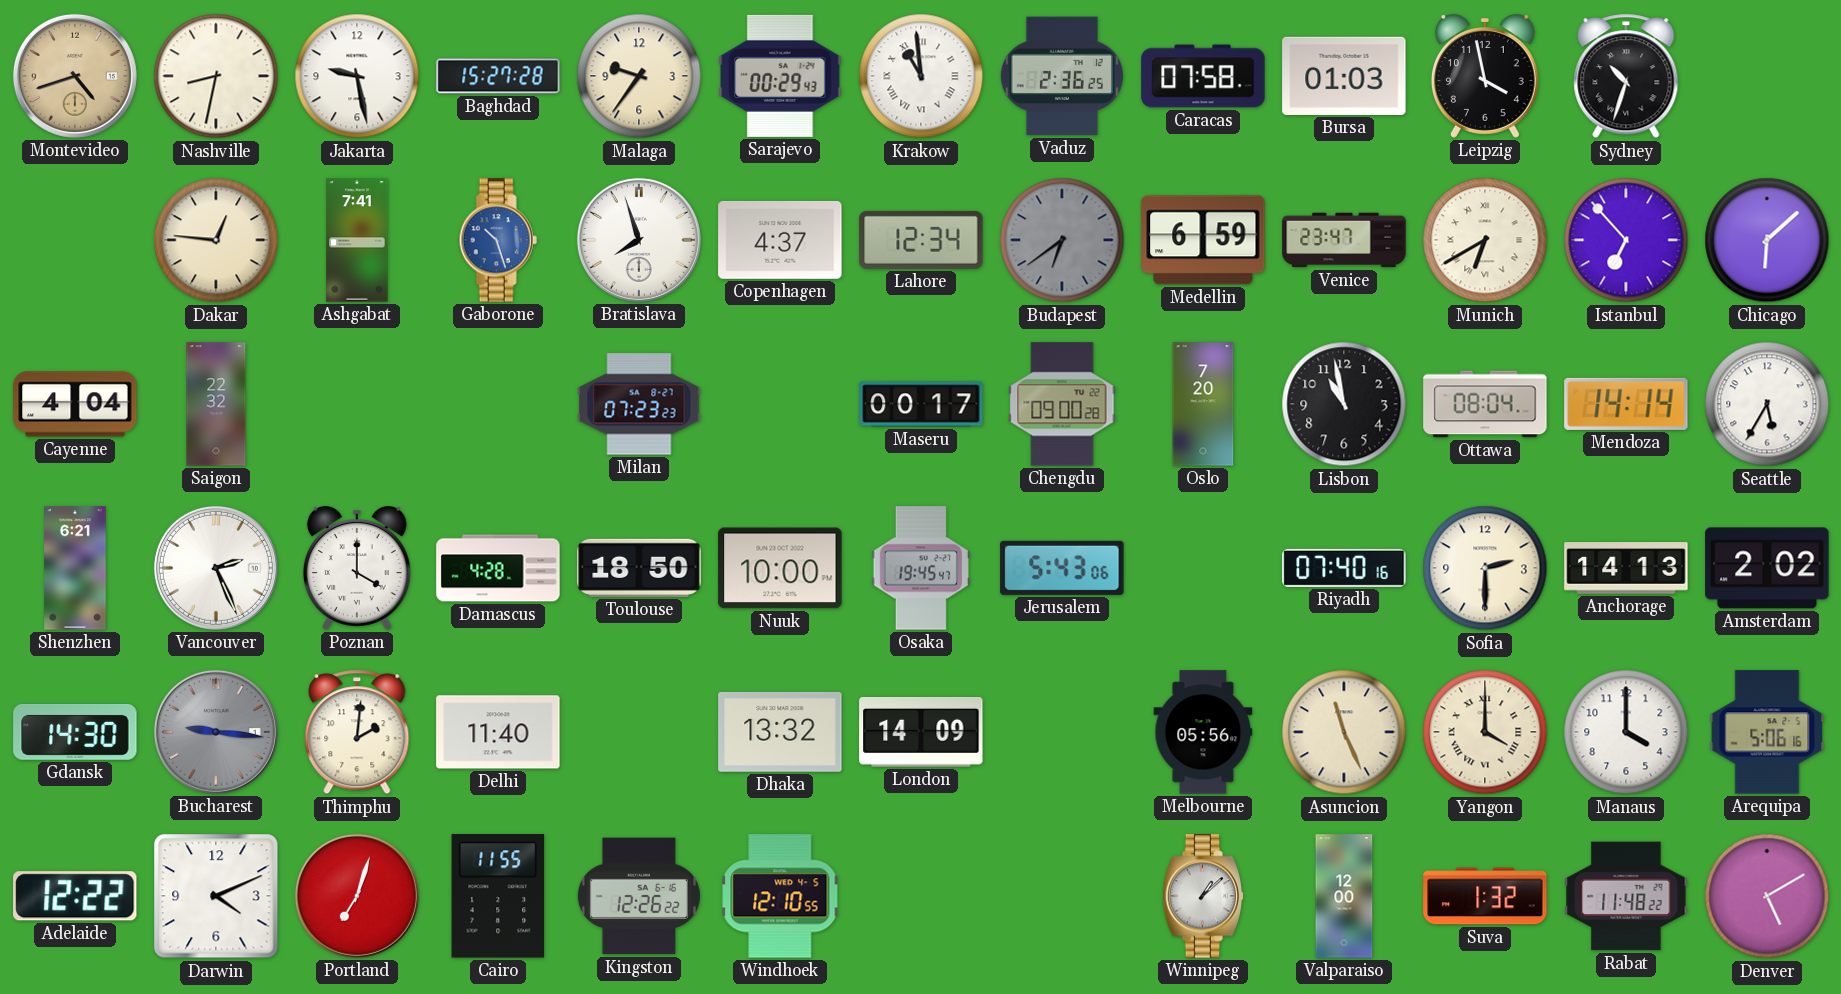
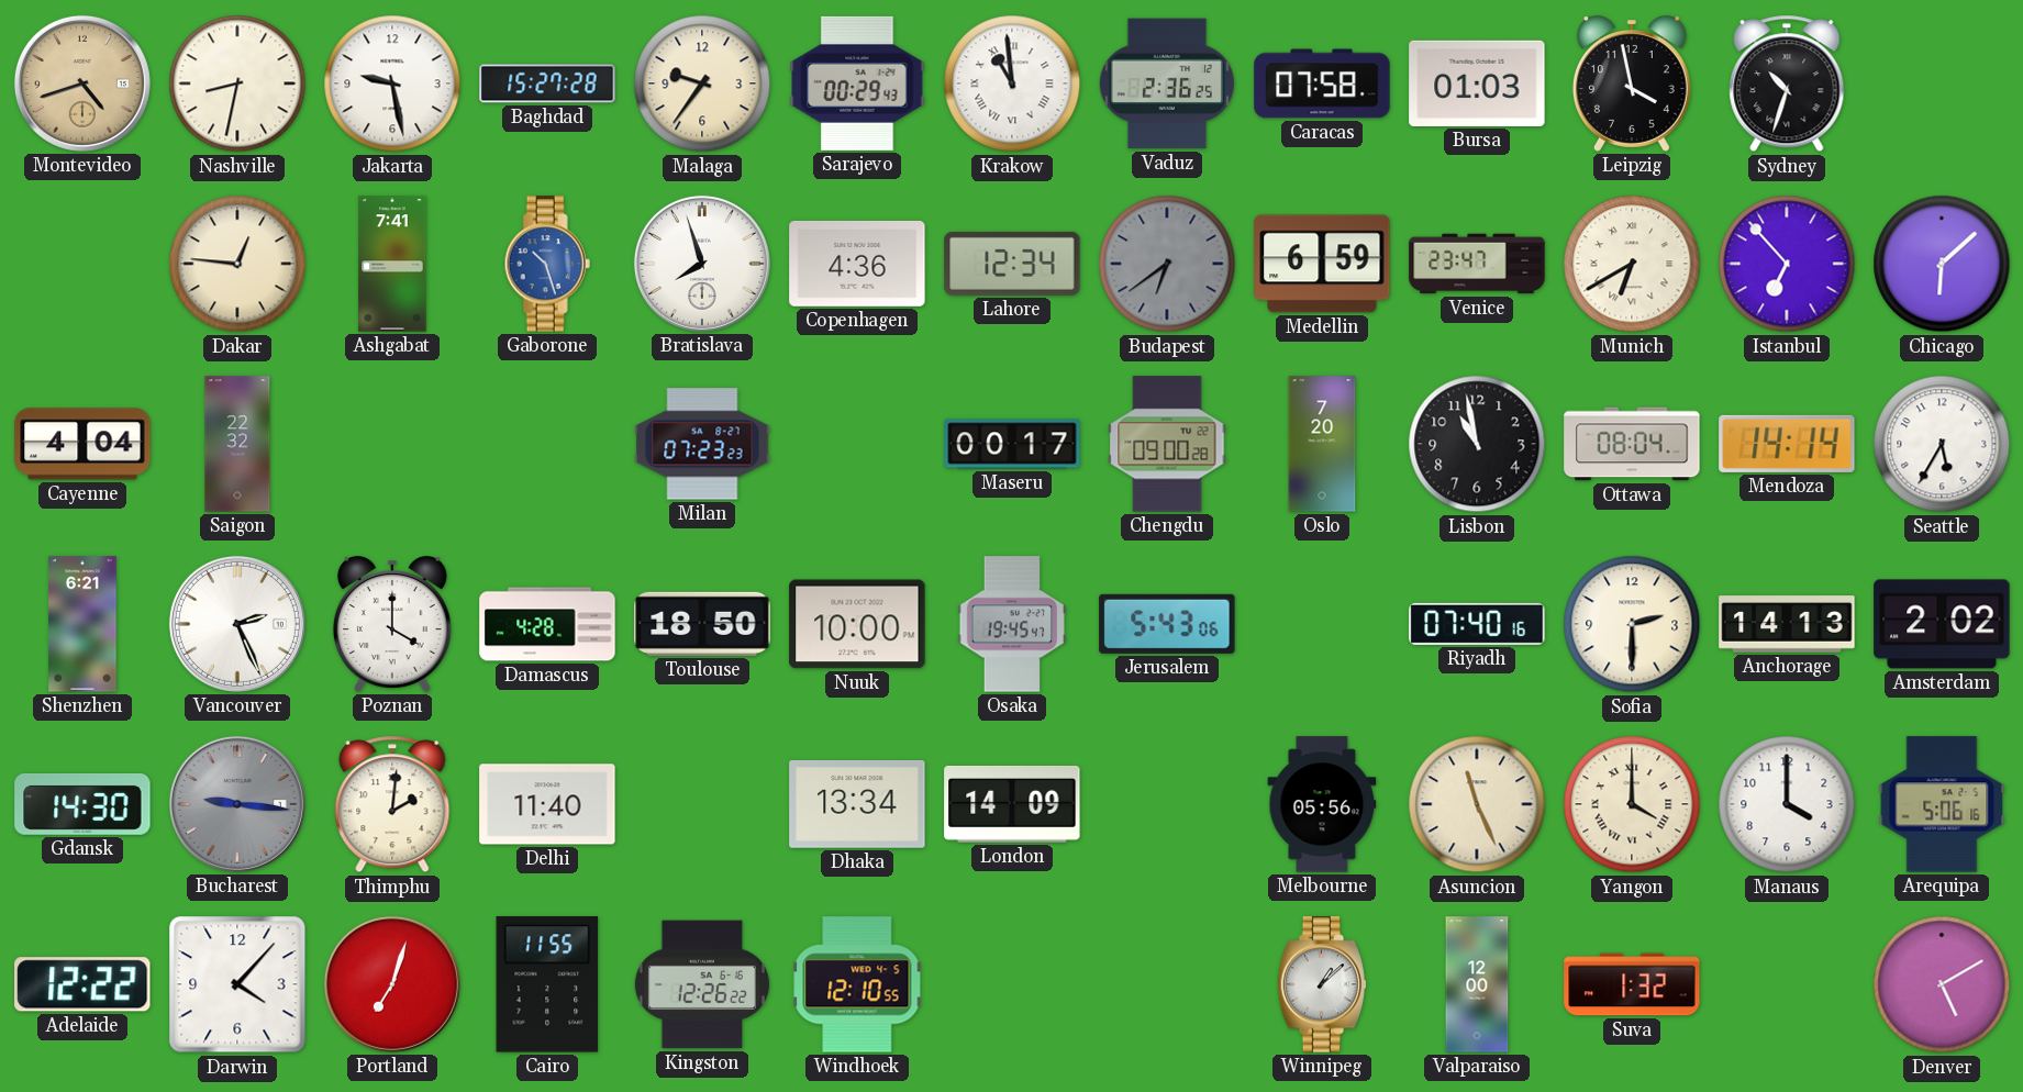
Copenhagen: 4:37 -> 4:36 (857, 264)
Dhaka: 13:32 -> 13:34 (857, 804)
Darwin: 4:11 -> 4:07 (237, 984)
Rabat: 11:48 -> none (1626, 896)
